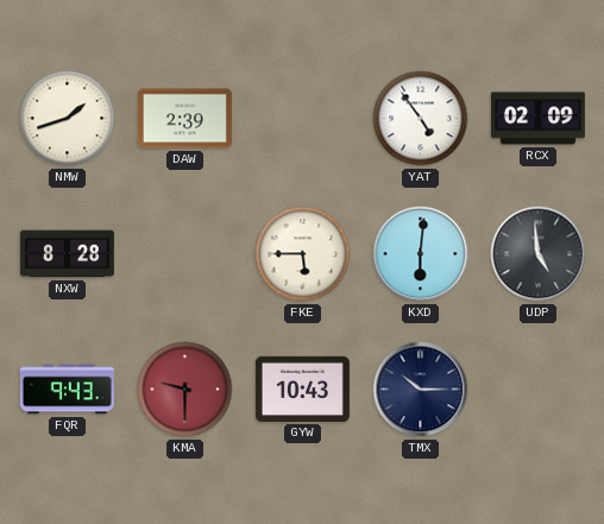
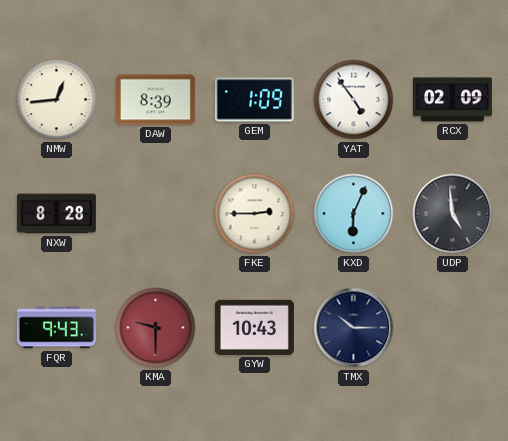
NMW: 1:42 -> 12:44 (57, 100)
DAW: 2:39 -> 8:39 (155, 100)
GEM: none -> 1:09 (254, 100)
FKE: 5:45 -> 2:45 (255, 214)
KXD: 6:01 -> 6:04 (354, 214)
